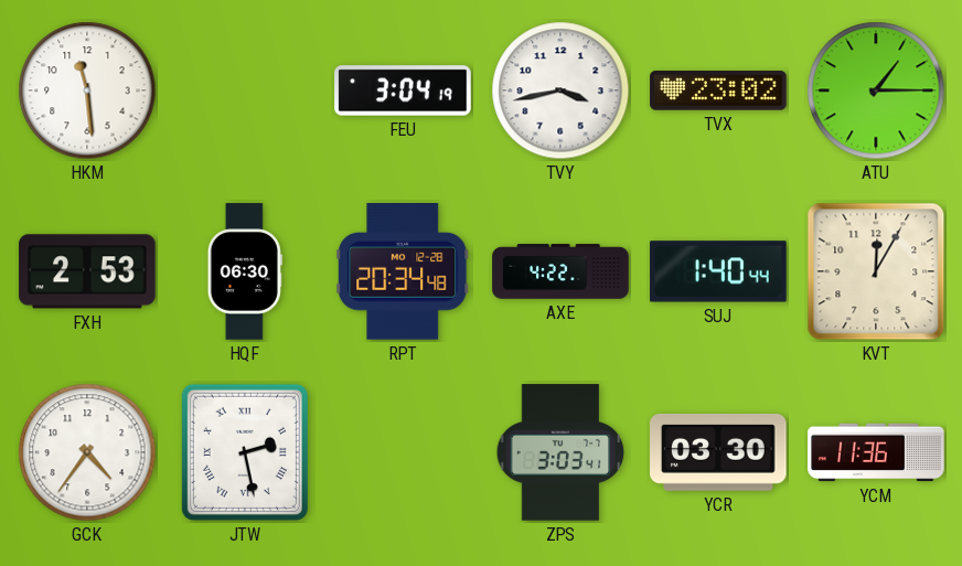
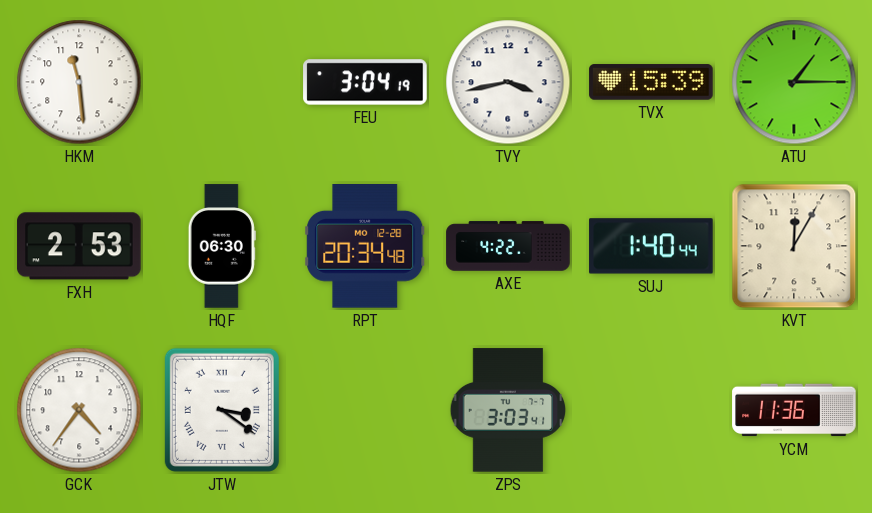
TVX: 23:02 -> 15:39 (651, 82)
JTW: 2:28 -> 3:21 (222, 410)
YCR: 03:30 -> none (718, 452)
